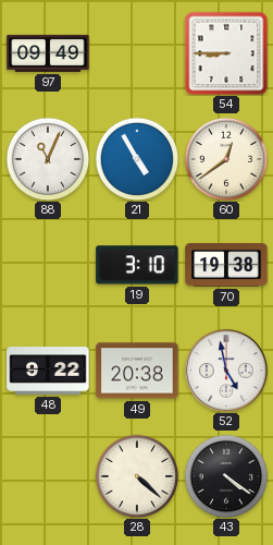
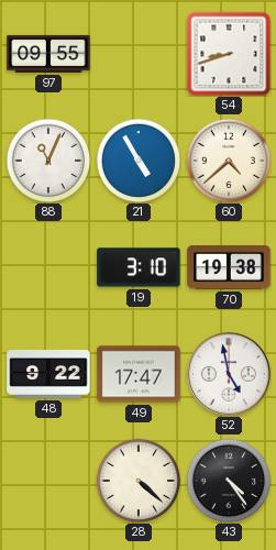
97: 09:49 -> 09:55 (48, 54)
54: 8:45 -> 8:42 (229, 54)
60: 12:39 -> 4:38 (229, 161)
49: 20:38 -> 17:47 (139, 374)
43: 4:21 -> 4:24 (229, 481)
